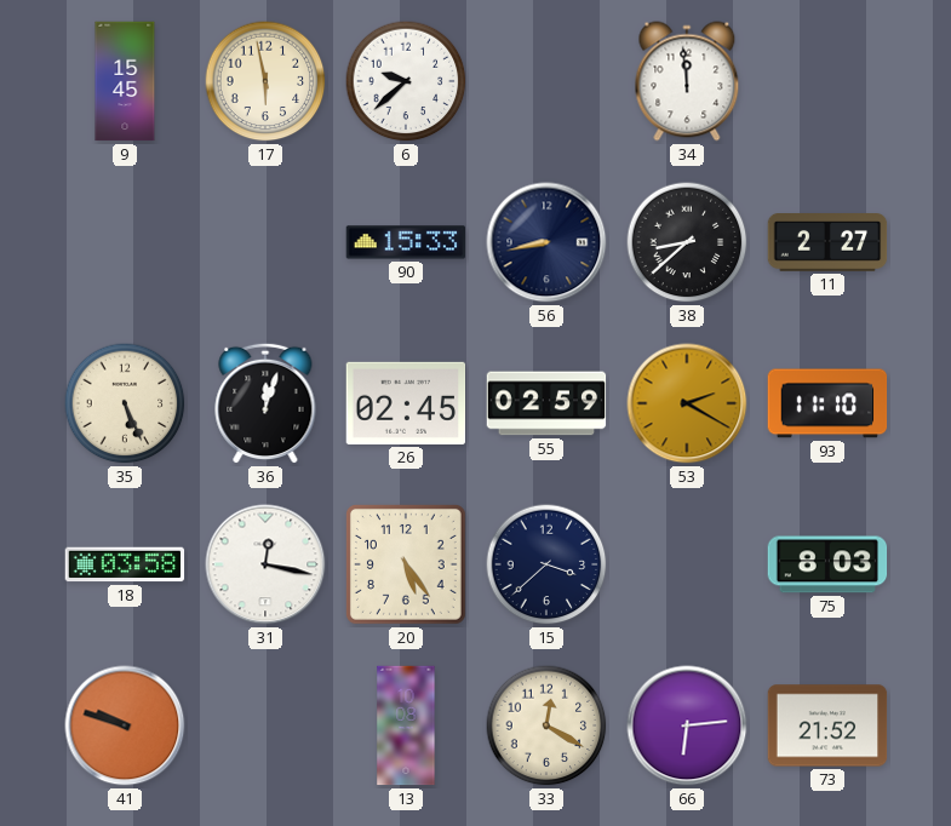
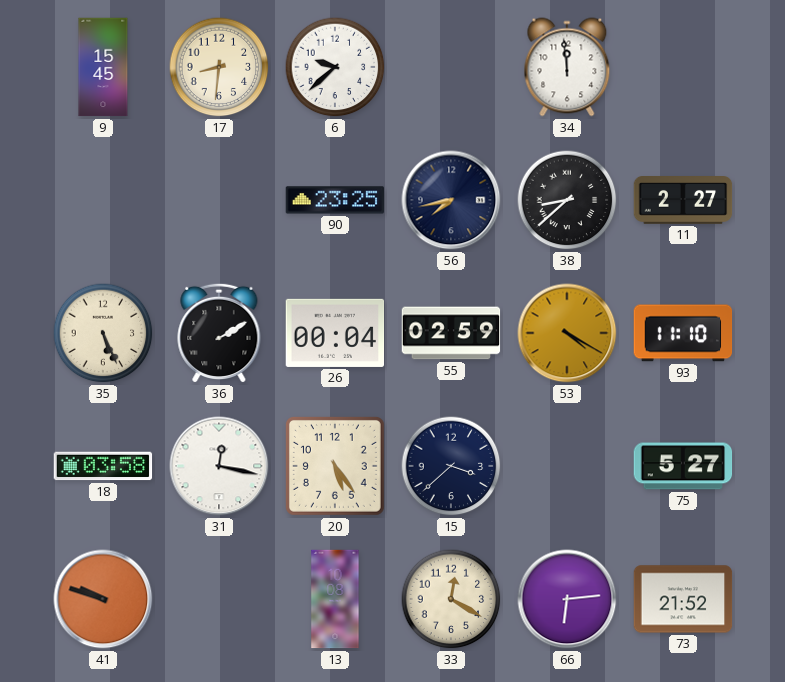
17: 5:58 -> 8:31 (219, 67)
90: 15:33 -> 23:25 (335, 200)
56: 8:43 -> 7:43 (451, 200)
36: 12:03 -> 2:10 (219, 333)
26: 02:45 -> 00:04 (335, 333)
53: 2:20 -> 4:20 (567, 333)
75: 8:03 -> 5:27 (683, 466)
